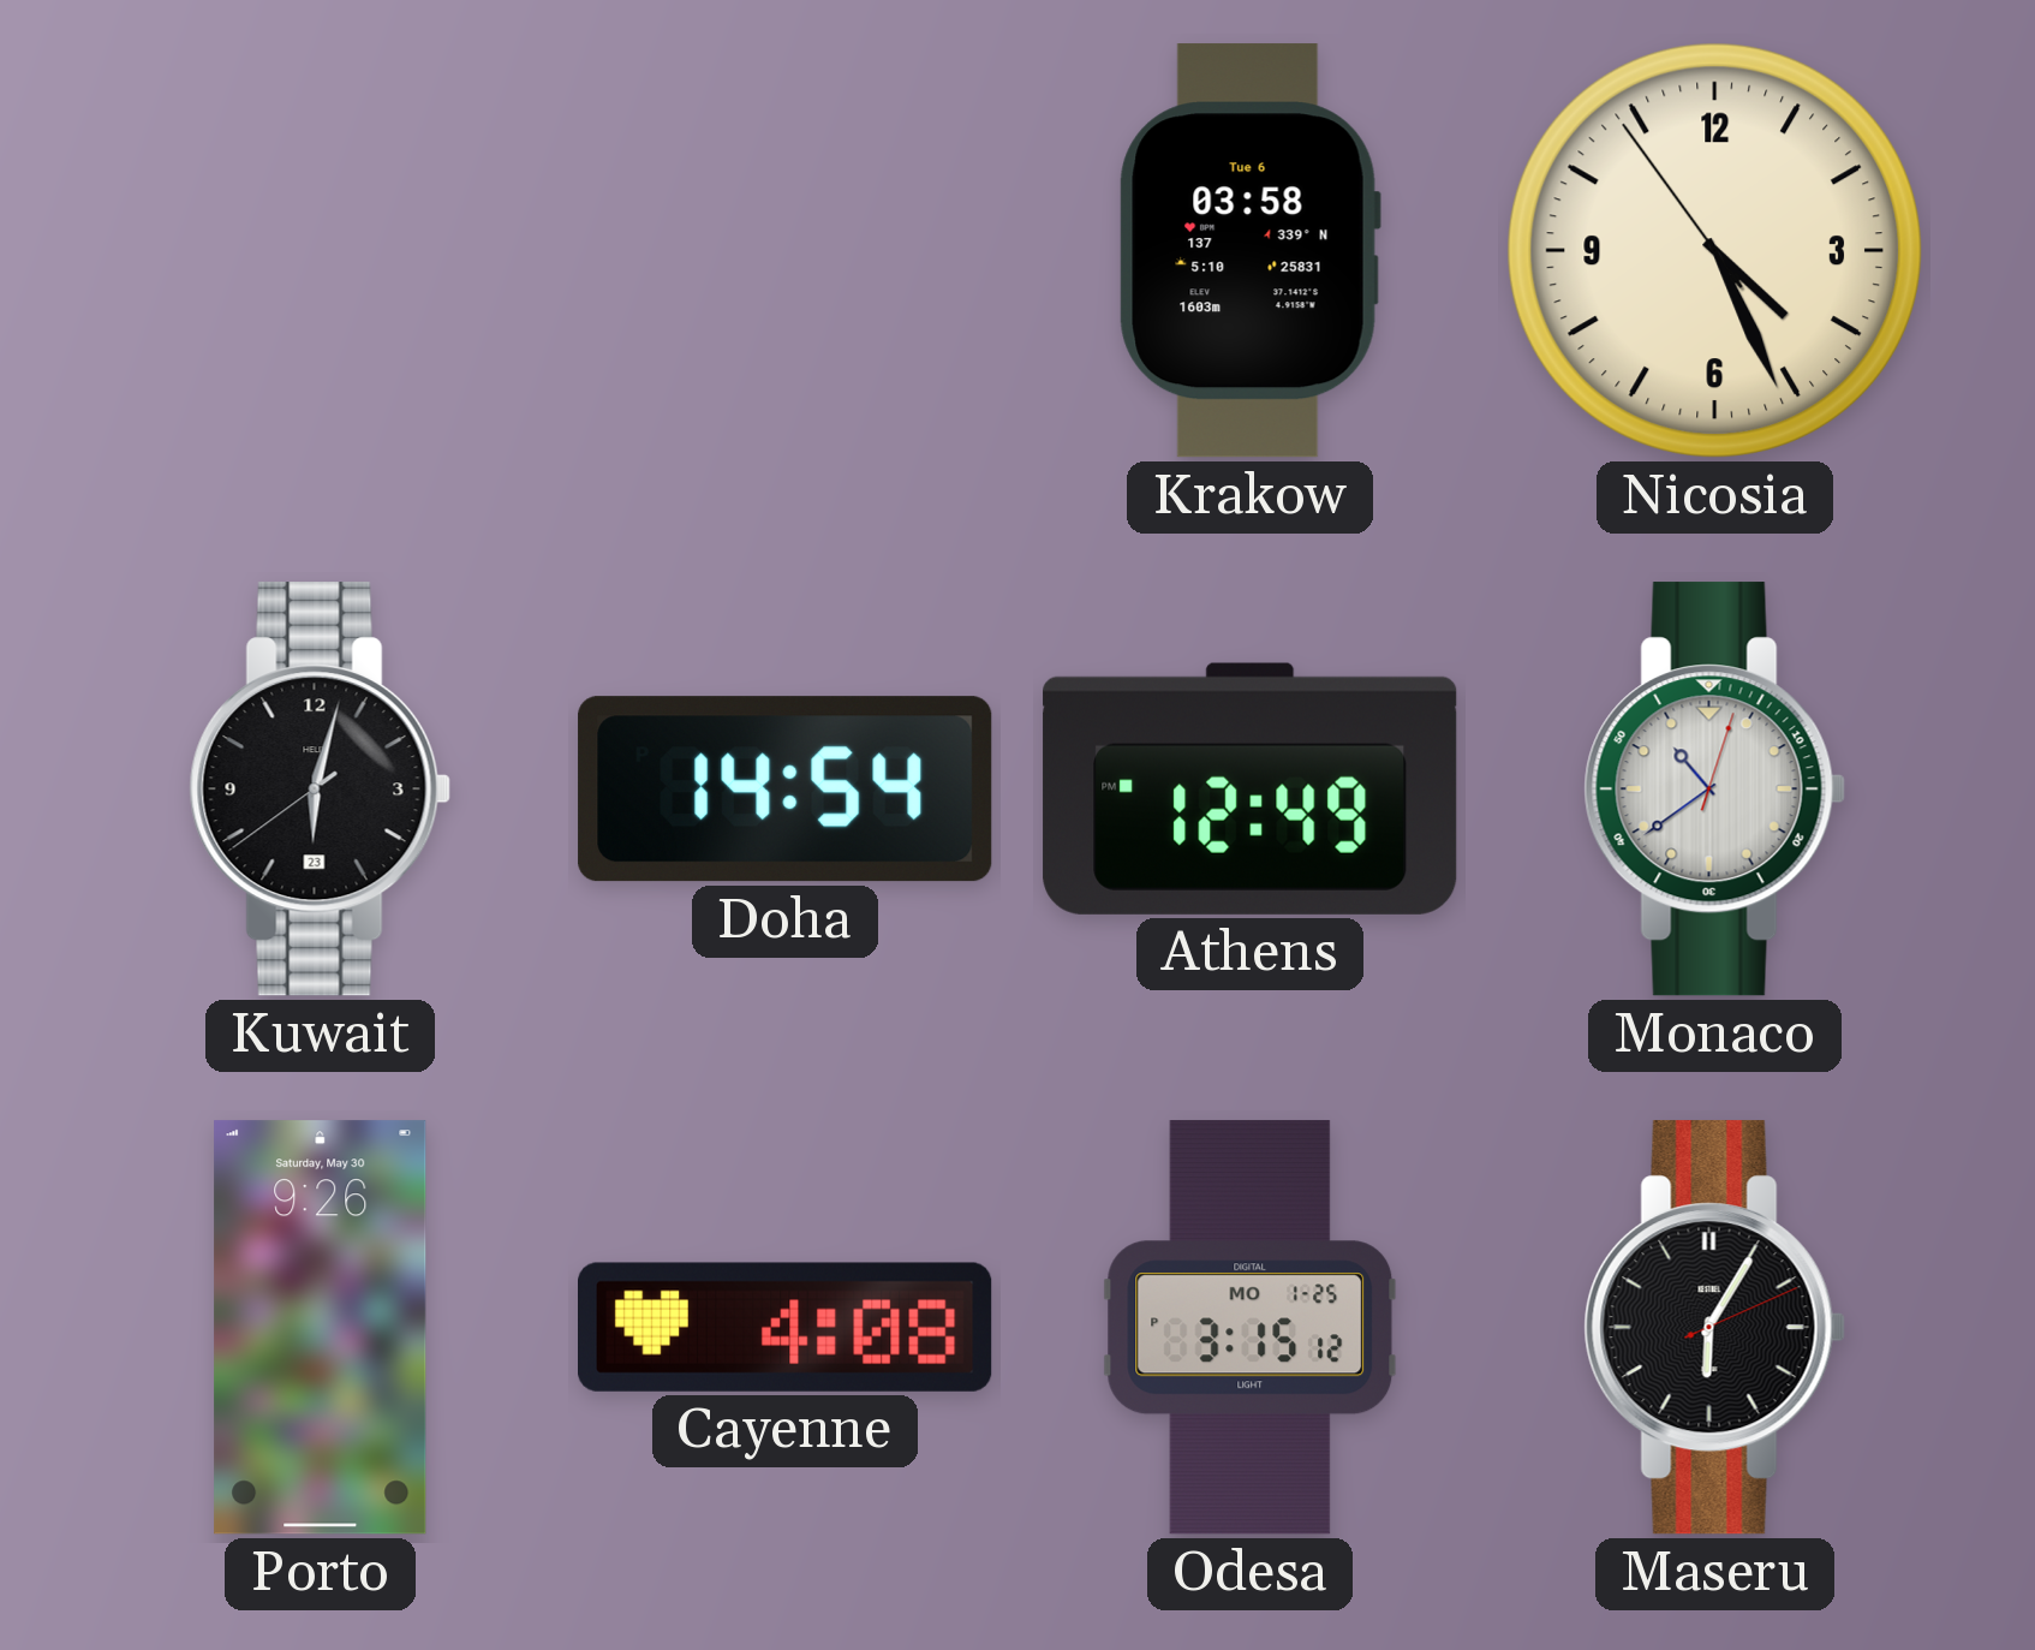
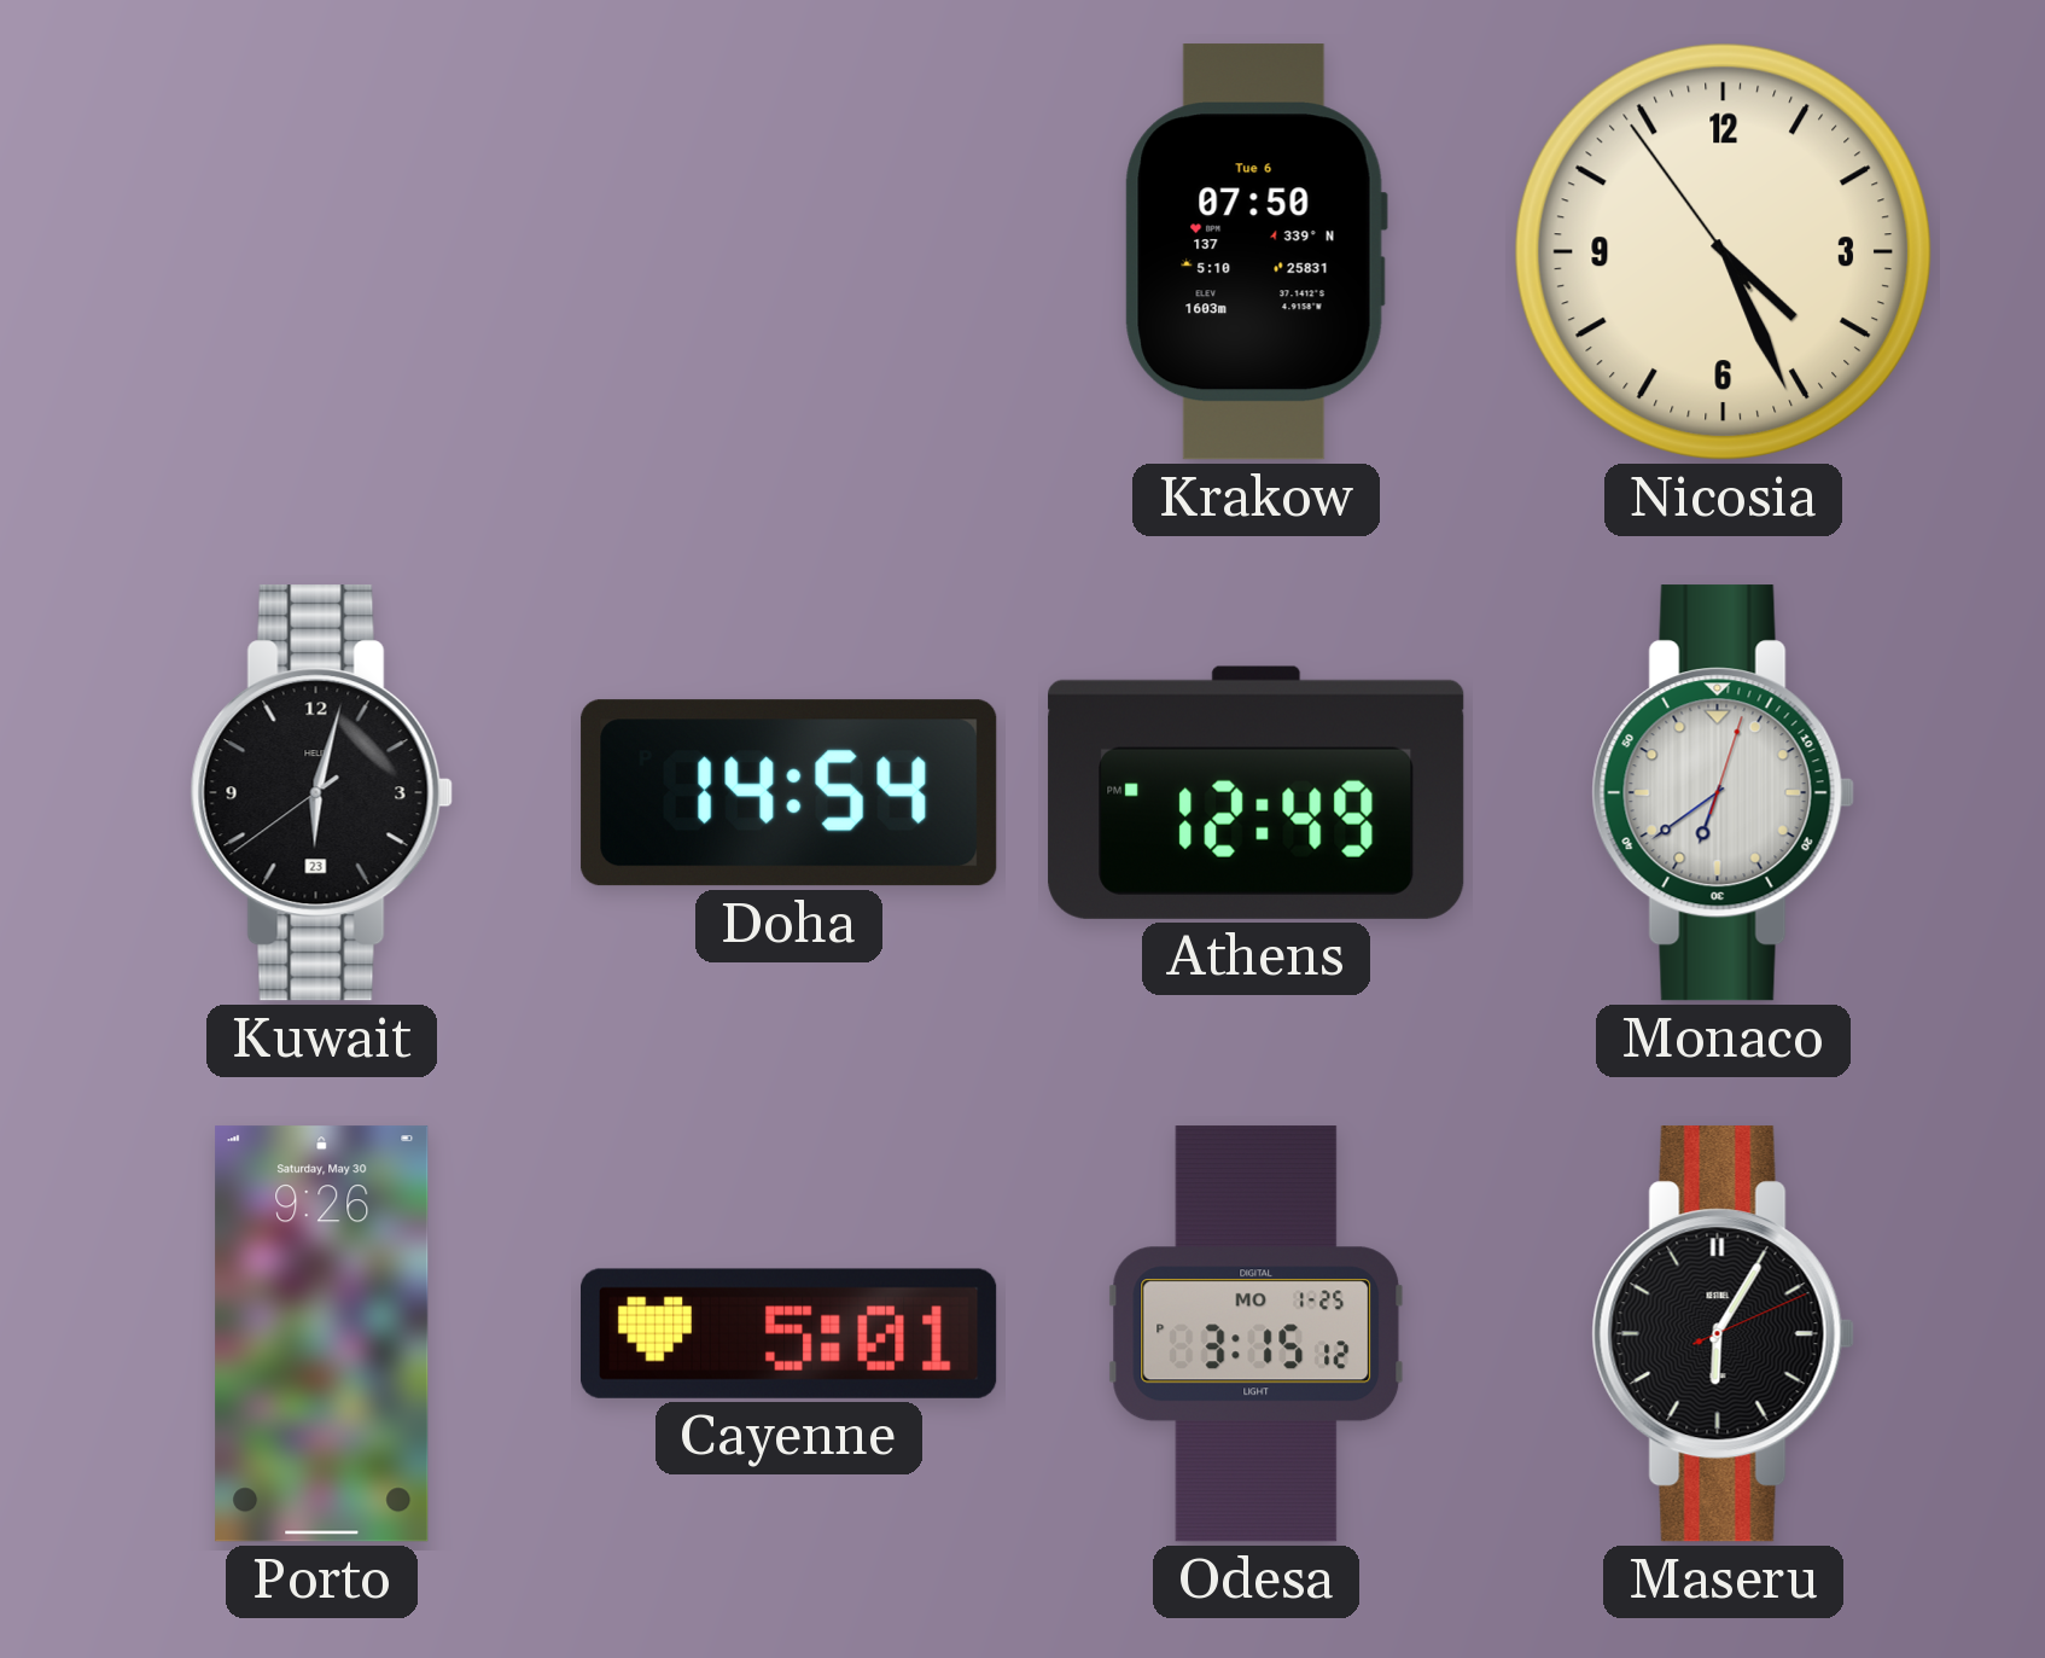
Krakow: 03:58 -> 07:50 (1255, 252)
Monaco: 10:39 -> 6:39 (1723, 793)
Cayenne: 4:08 -> 5:01 (790, 1333)
